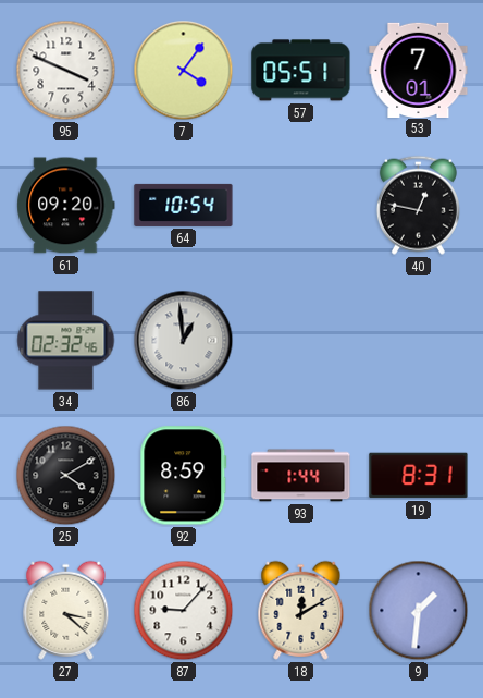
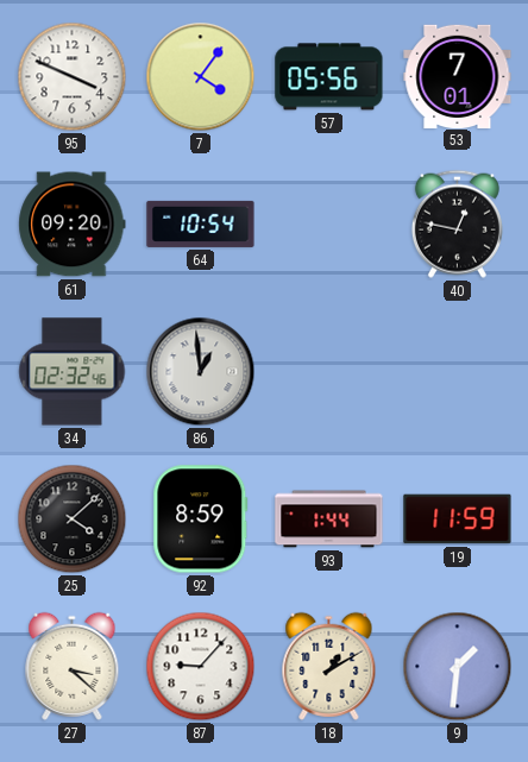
57: 05:51 -> 05:56 (329, 77)
25: 4:10 -> 4:08 (73, 519)
19: 8:31 -> 11:59 (458, 519)
18: 12:10 -> 1:10 (329, 666)
